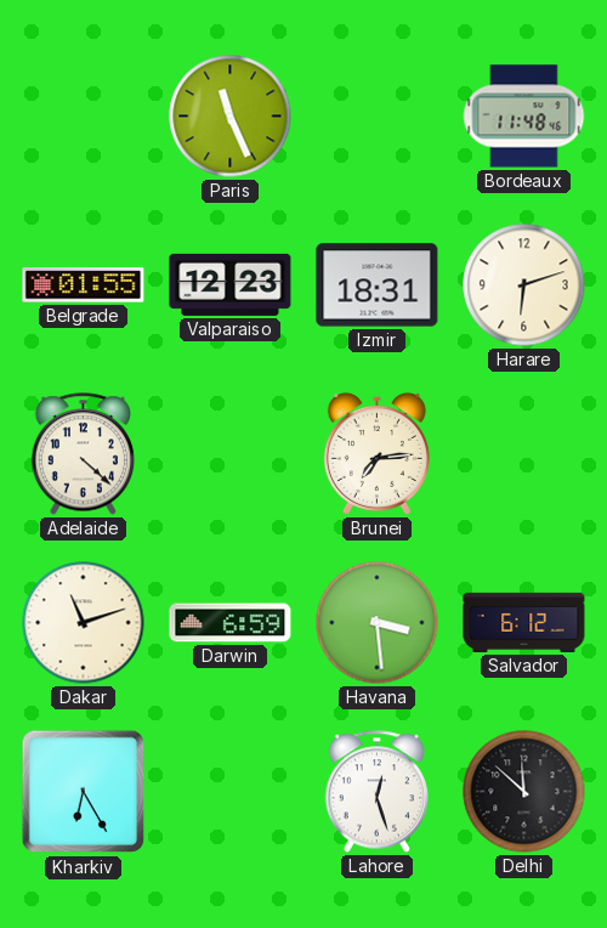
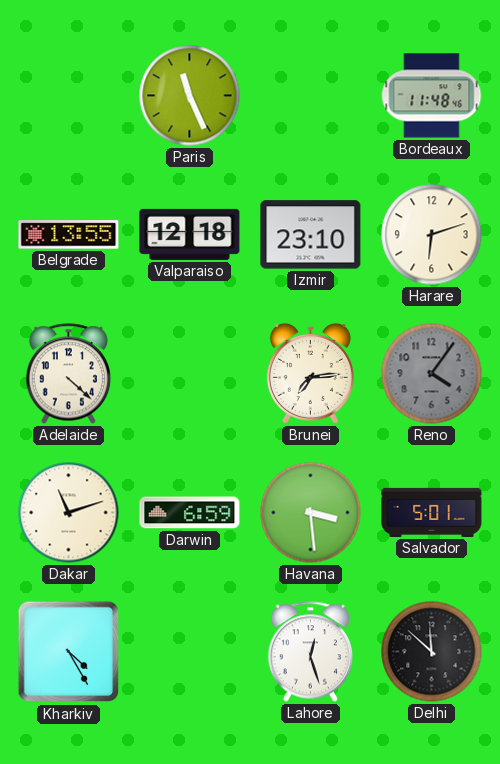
Belgrade: 01:55 -> 13:55 (69, 235)
Valparaiso: 12:23 -> 12:18 (190, 234)
Izmir: 18:31 -> 23:10 (311, 235)
Reno: none -> 4:06 (432, 374)
Salvador: 6:12 -> 5:01 (432, 512)
Kharkiv: 6:25 -> 4:25 (69, 652)
